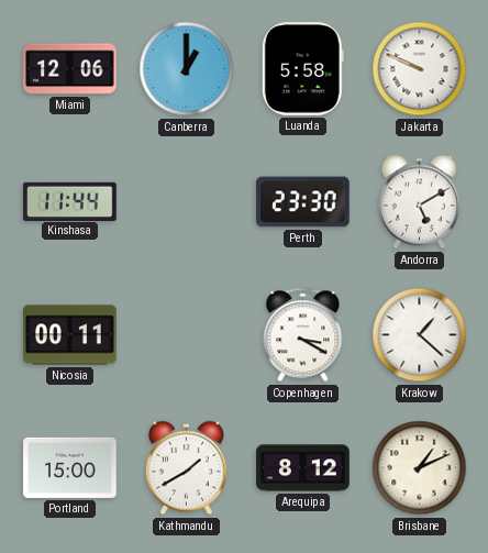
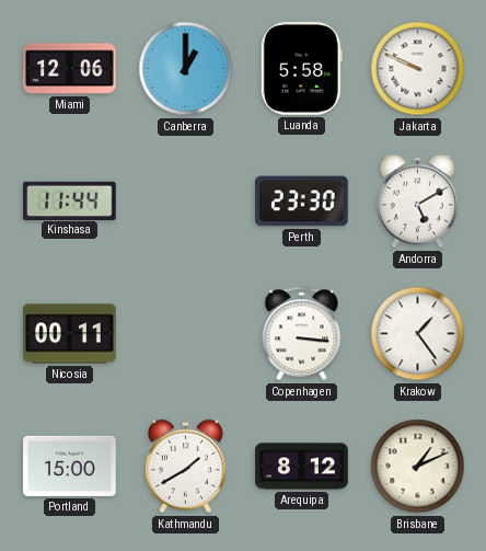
Copenhagen: 3:20 -> 3:16 (302, 334)
Krakow: 1:22 -> 1:24 (418, 334)
